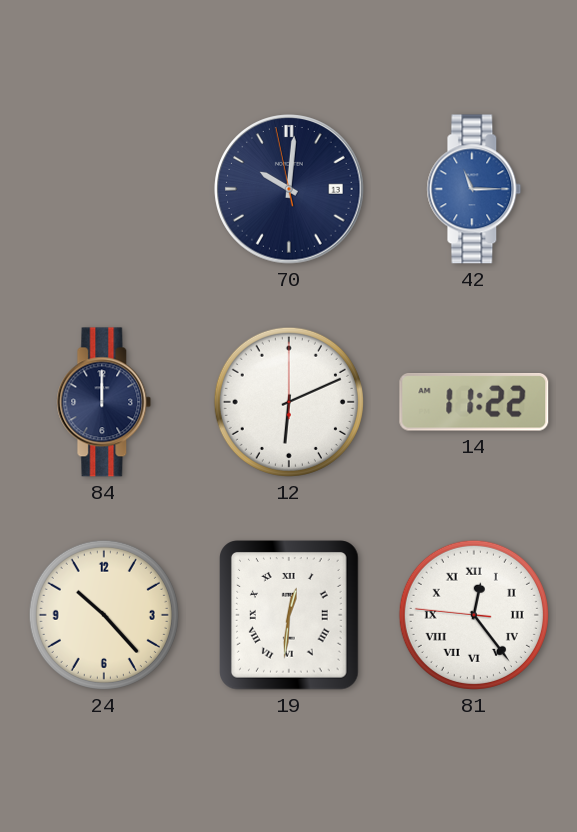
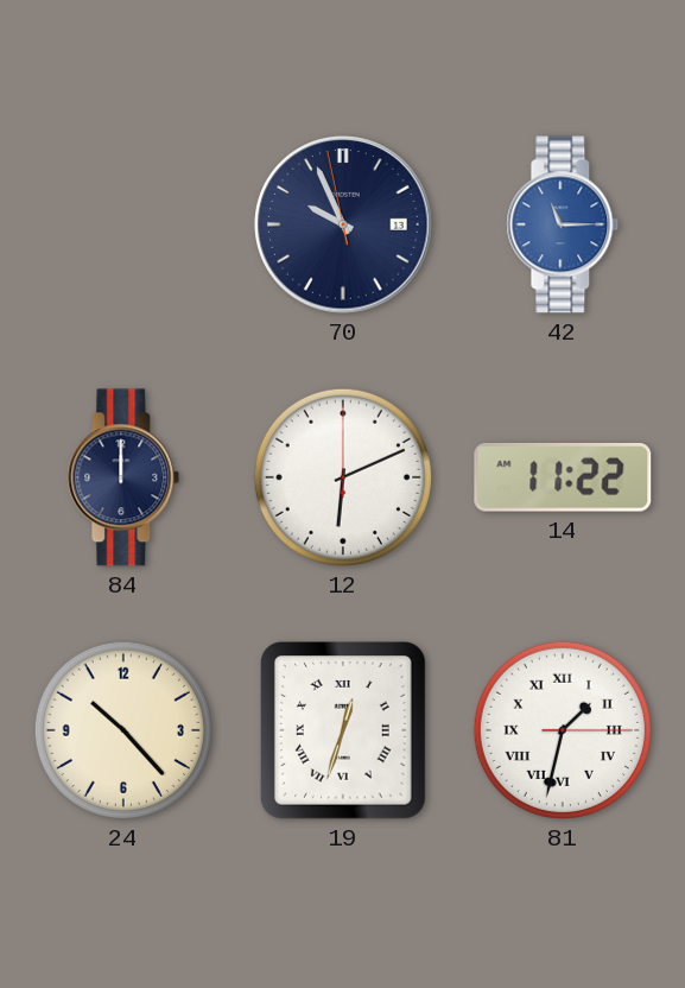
70: 10:00 -> 9:55 (343, 224)
19: 12:31 -> 12:33 (344, 730)
81: 12:23 -> 1:32 (563, 730)
